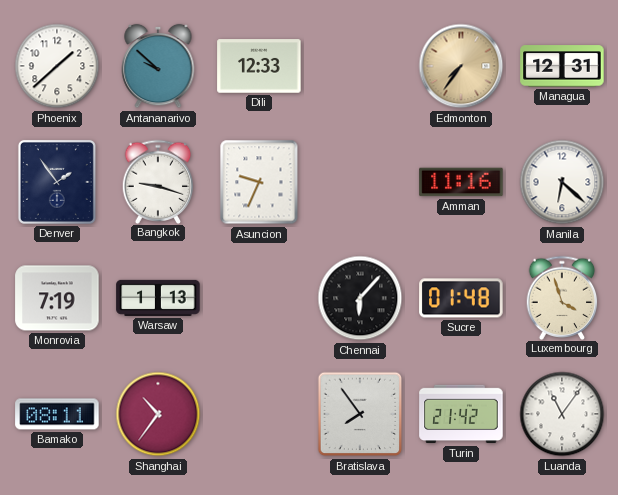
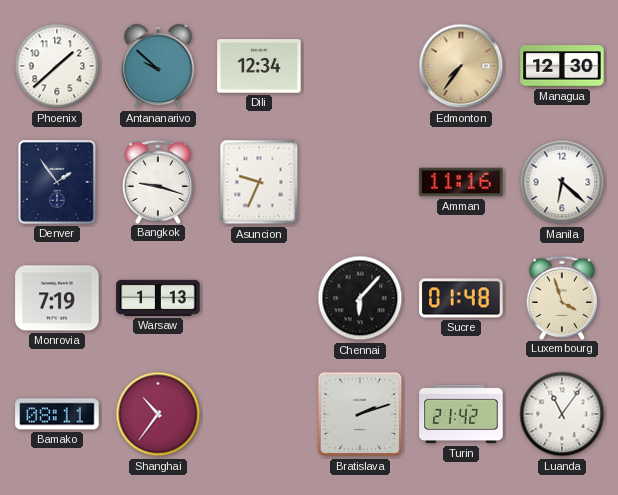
Dili: 12:33 -> 12:34 (259, 66)
Managua: 12:31 -> 12:30 (562, 66)
Bratislava: 7:54 -> 2:12 (360, 414)
